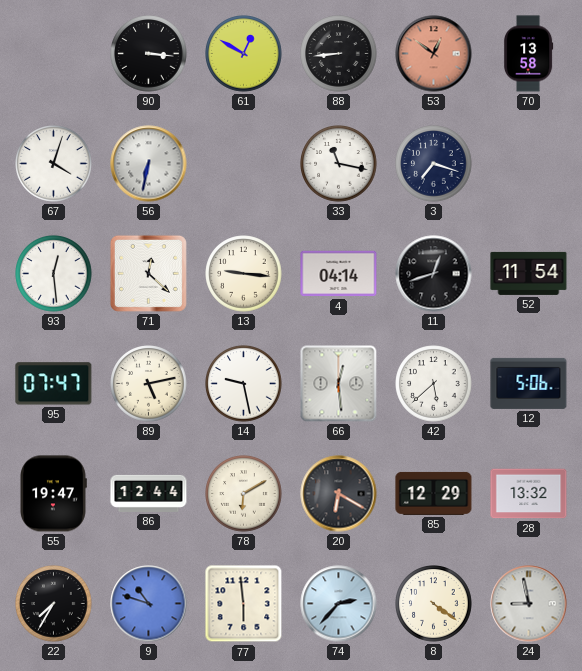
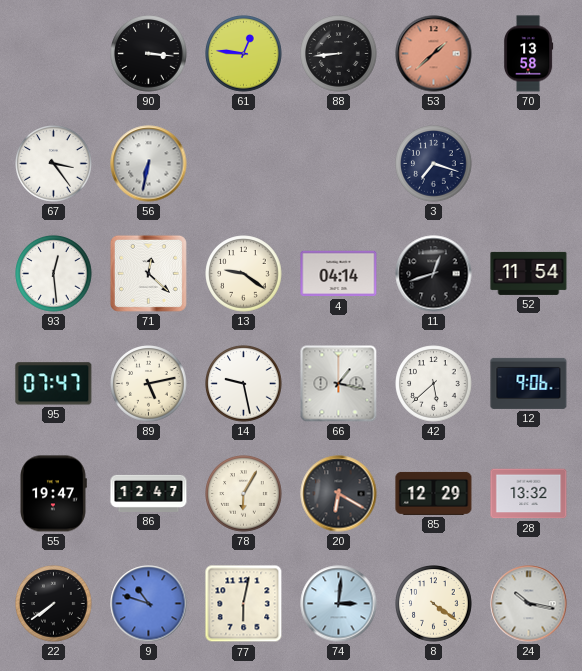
61: 12:50 -> 12:46 (244, 54)
53: 12:51 -> 1:38 (434, 54)
67: 4:03 -> 3:24 (54, 164)
33: 11:17 -> none (339, 164)
13: 9:16 -> 9:21 (244, 274)
66: 12:29 -> 1:17 (339, 384)
12: 5:06 -> 9:06 (529, 383)
86: 12:44 -> 12:47 (149, 493)
78: 6:10 -> 6:05 (244, 494)
22: 7:35 -> 7:39 (54, 604)
77: 5:59 -> 6:02 (244, 604)
74: 2:37 -> 3:01 (339, 604)
24: 8:58 -> 10:17 (529, 604)
